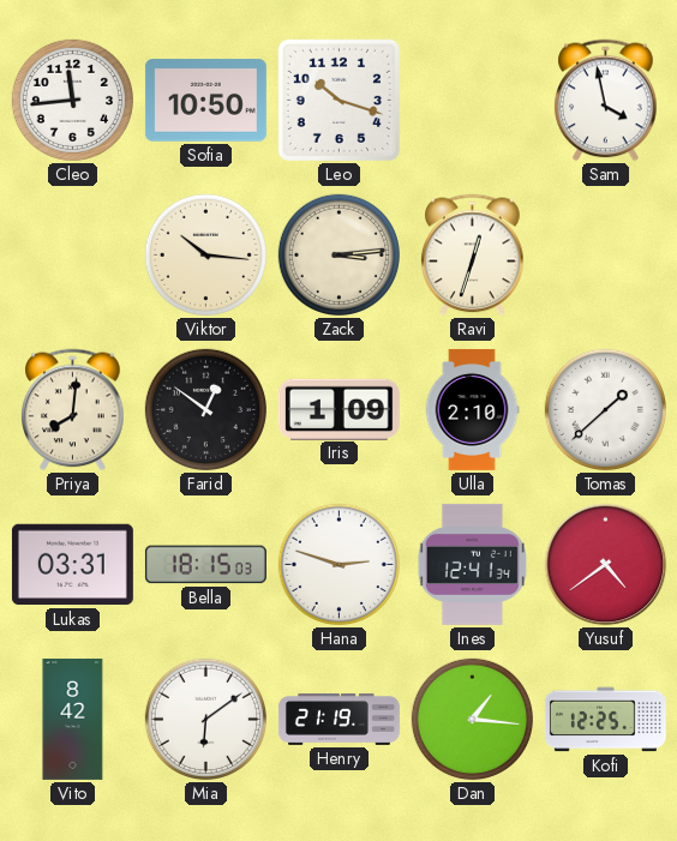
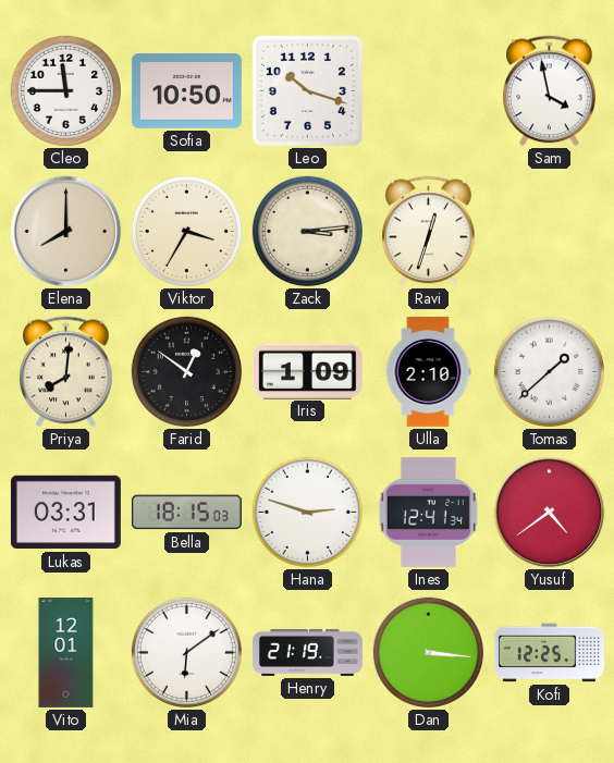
Cleo: 11:44 -> 11:45 (65, 90)
Elena: none -> 8:00 (66, 232)
Viktor: 10:16 -> 3:35 (186, 231)
Vito: 8:42 -> 12:01 (66, 652)
Dan: 1:16 -> 3:16 (428, 652)
